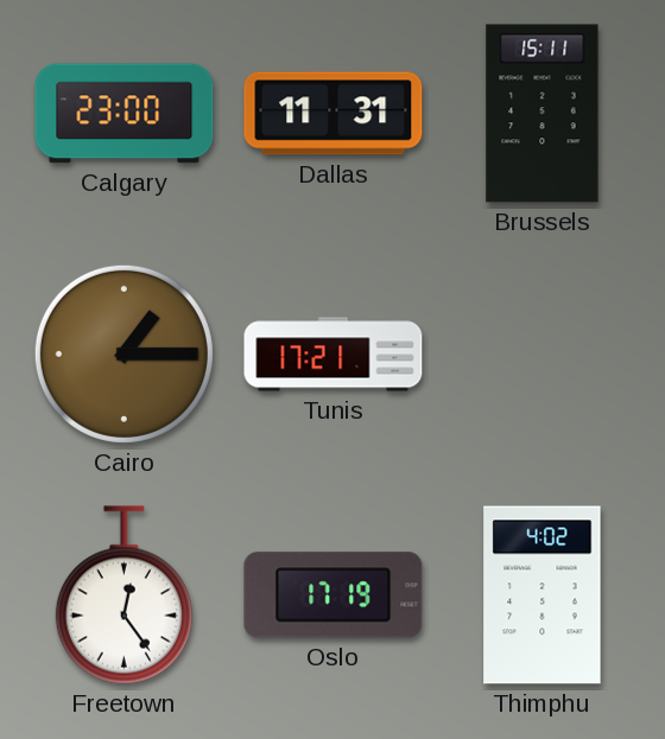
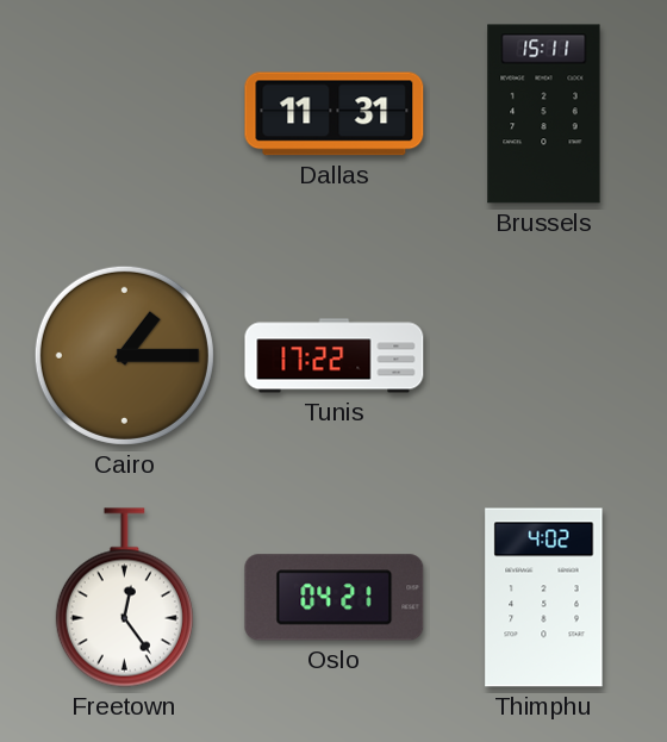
Calgary: 23:00 -> none (125, 114)
Tunis: 17:21 -> 17:22 (335, 356)
Oslo: 17:19 -> 04:21 (335, 598)
